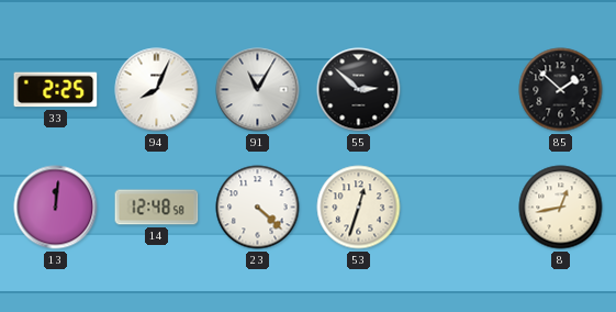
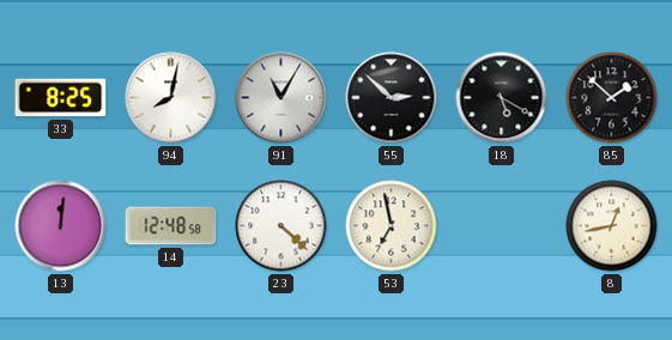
33: 2:25 -> 8:25 (61, 98)
94: 8:04 -> 8:02 (171, 98)
18: none -> 5:20 (502, 98)
53: 12:33 -> 6:58 (392, 226)
